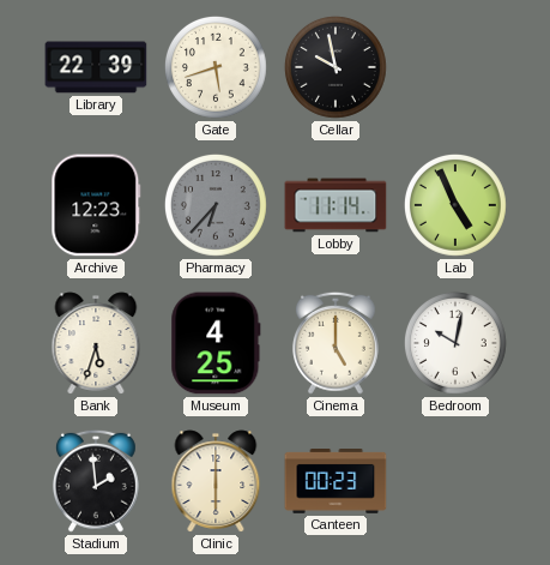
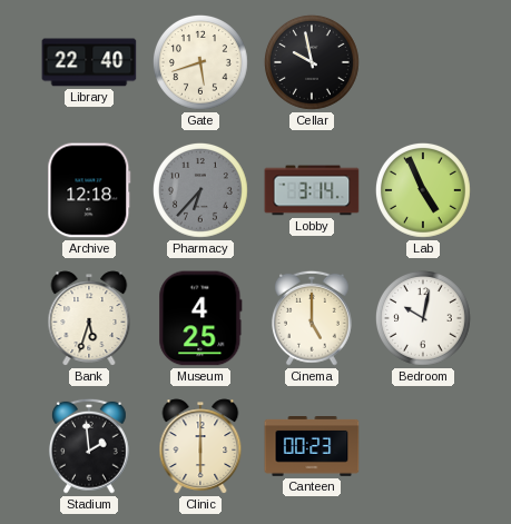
Library: 22:39 -> 22:40 (89, 62)
Archive: 12:23 -> 12:18 (89, 190)
Lobby: 11:14 -> 3:14 (312, 190)
